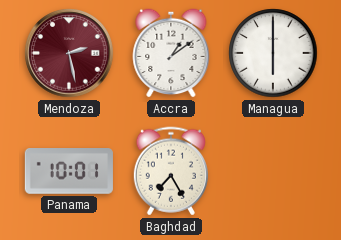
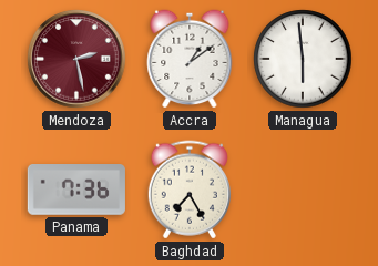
Managua: 6:00 -> 5:59 (303, 59)
Panama: 10:01 -> 7:36 (76, 191)
